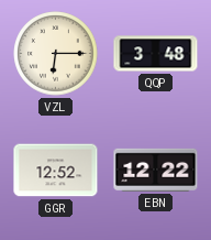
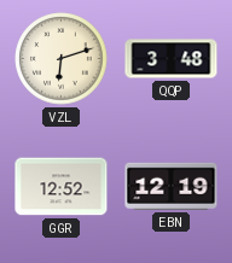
VZL: 6:15 -> 6:12 (62, 59)
EBN: 12:22 -> 12:19 (172, 186)
